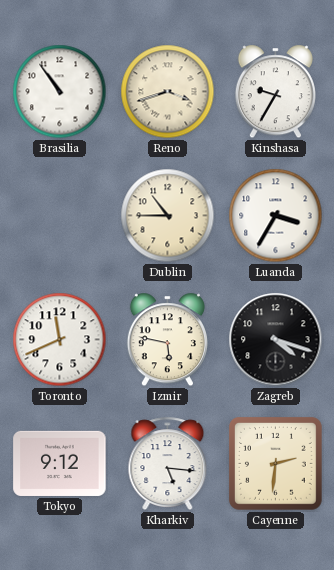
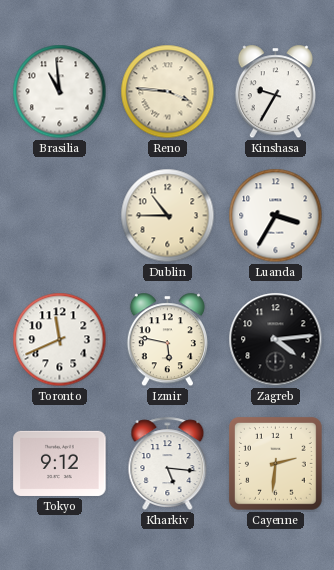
Brasilia: 10:54 -> 10:59 (60, 92)
Reno: 3:42 -> 3:46 (168, 92)
Zagreb: 4:18 -> 4:14 (276, 340)
